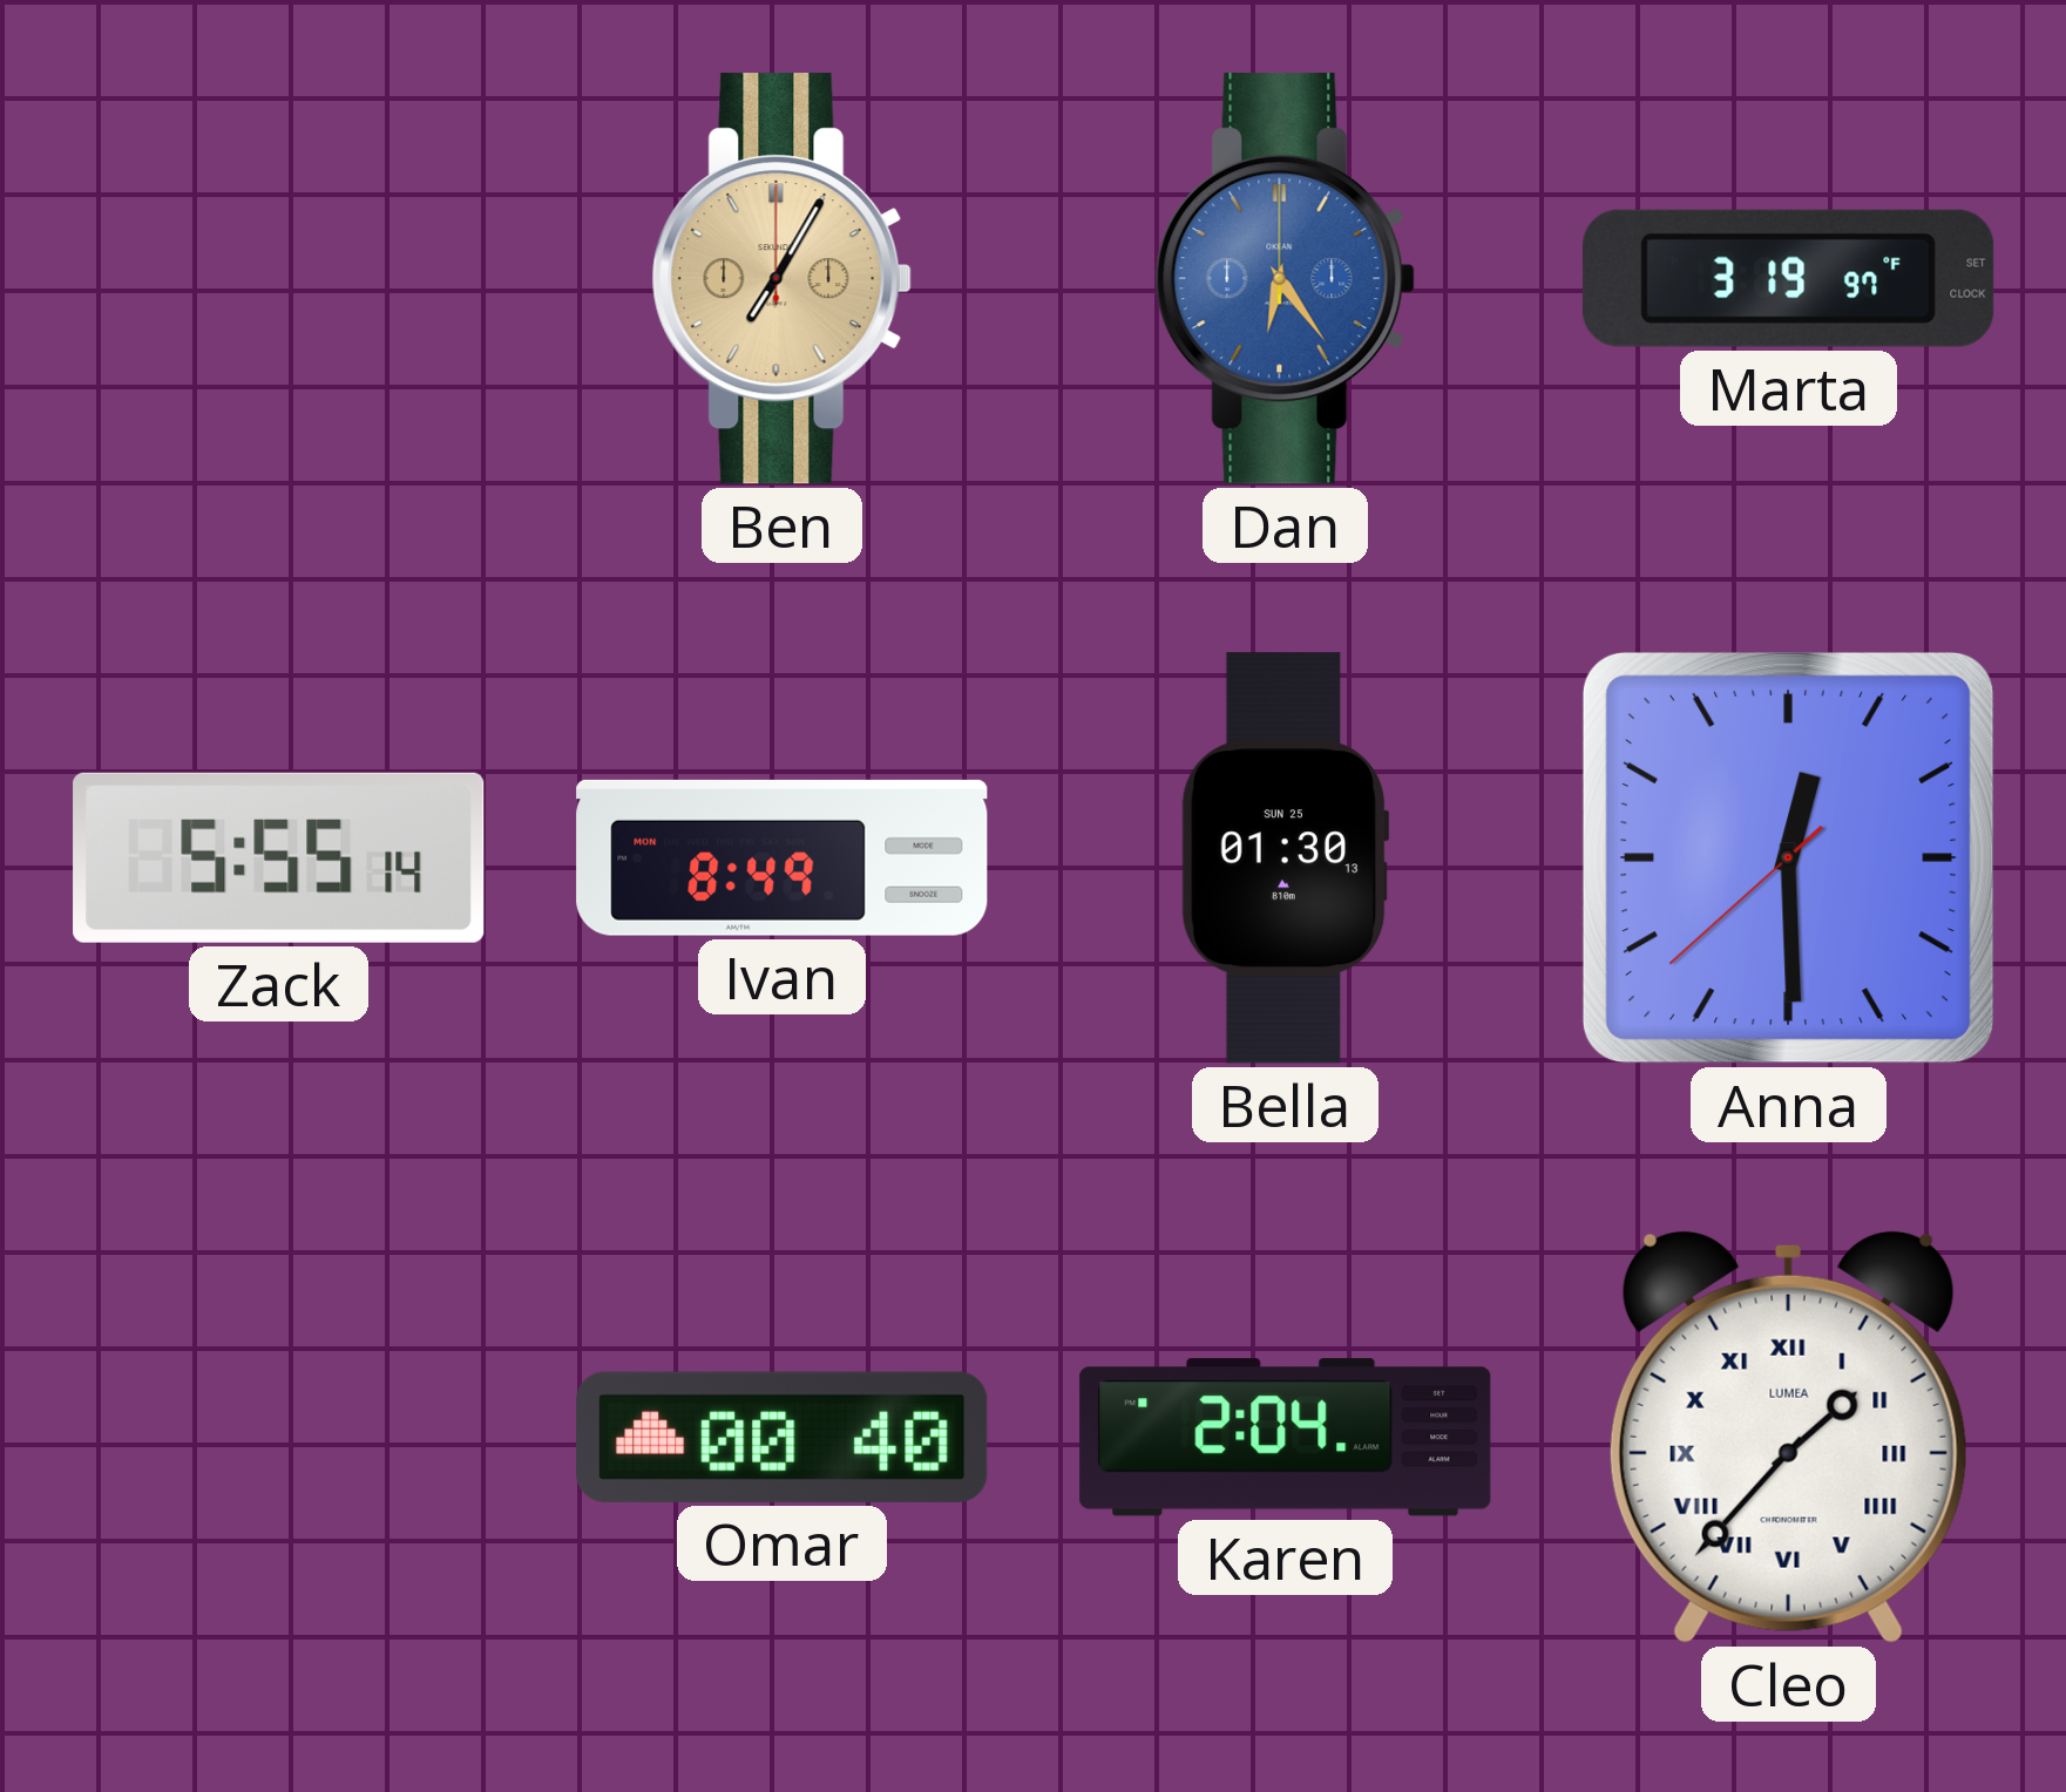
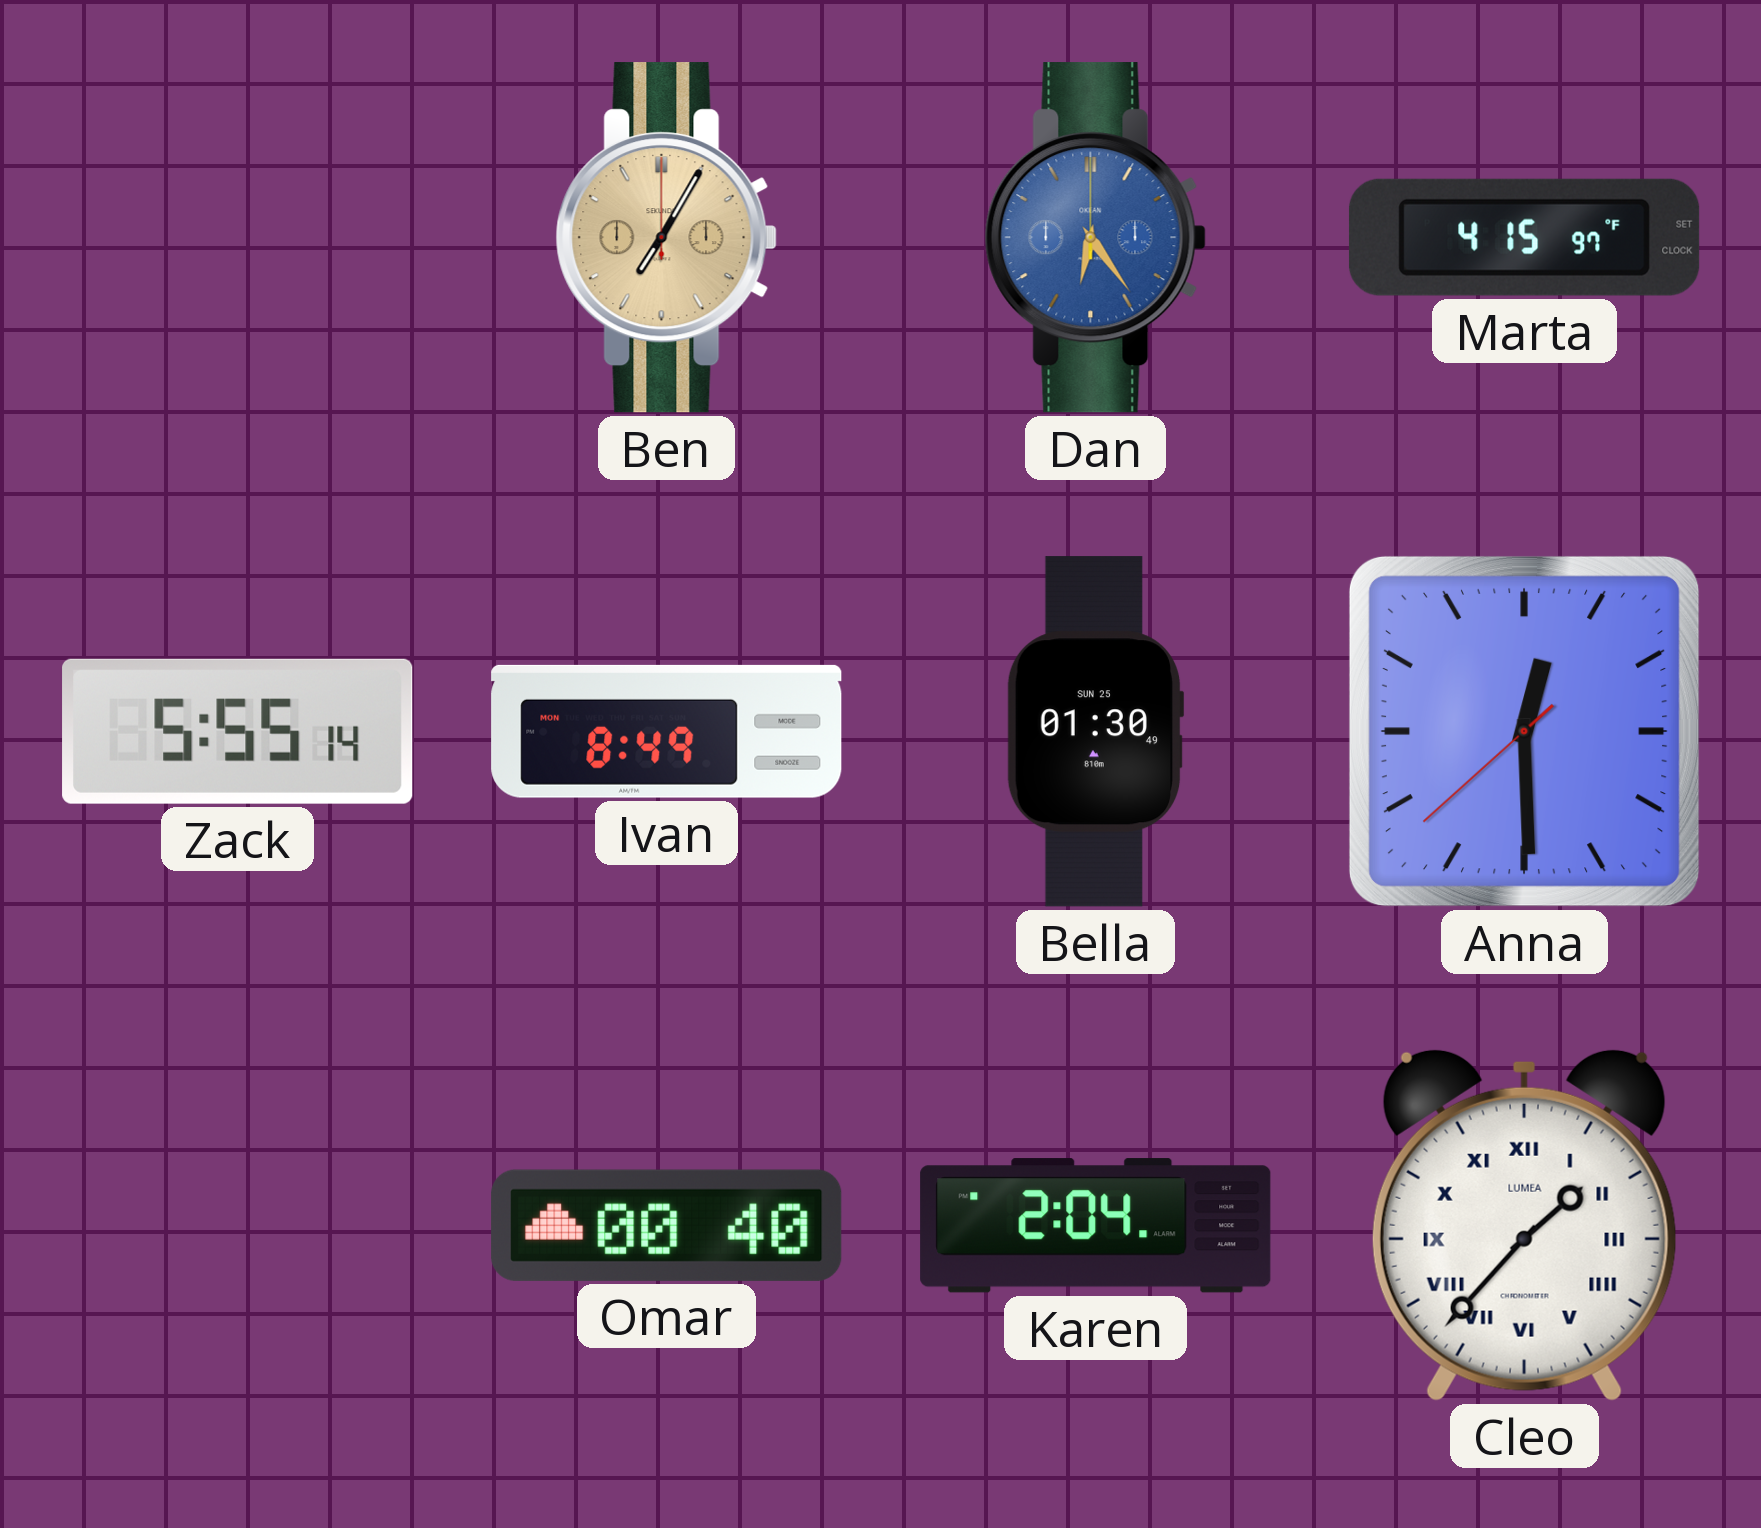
Marta: 3:19 -> 4:15 (1524, 237)
Bella: 01:30:13 -> 01:30:49 (1095, 732)
